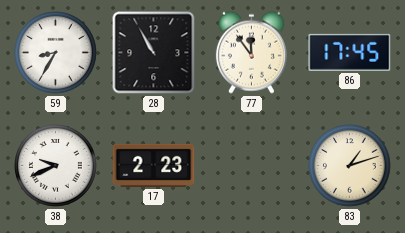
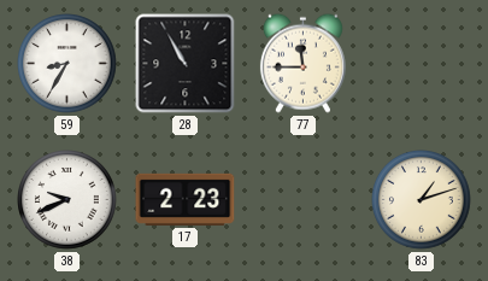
77: 11:54 -> 11:45 (302, 63)
86: 17:45 -> none (350, 52)
